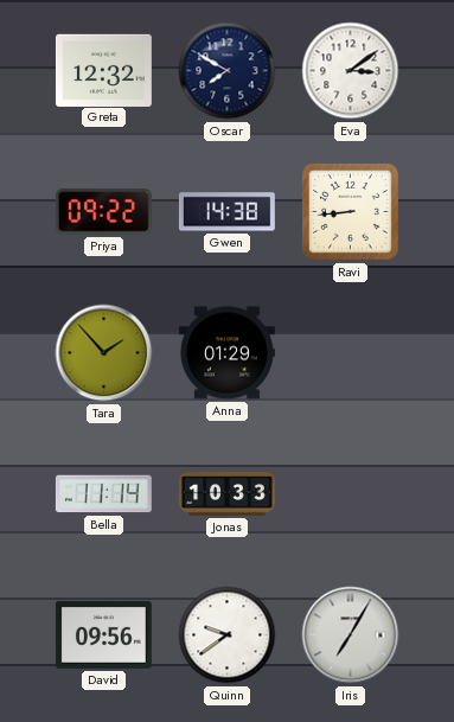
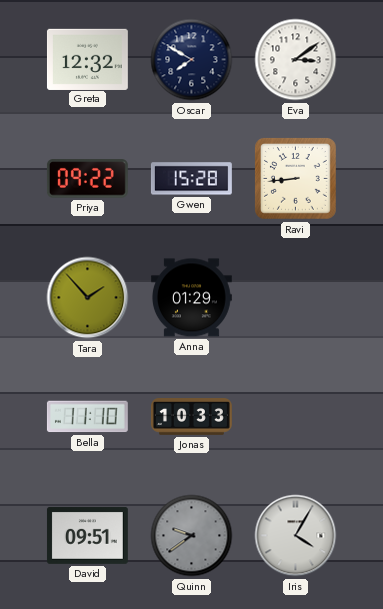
Gwen: 14:38 -> 15:28 (191, 179)
Bella: 11:14 -> 11:10 (87, 417)
David: 09:56 -> 09:51 (87, 535)
Quinn dial: white -> grey (192, 536)
Iris: 7:05 -> 4:05 (296, 536)
